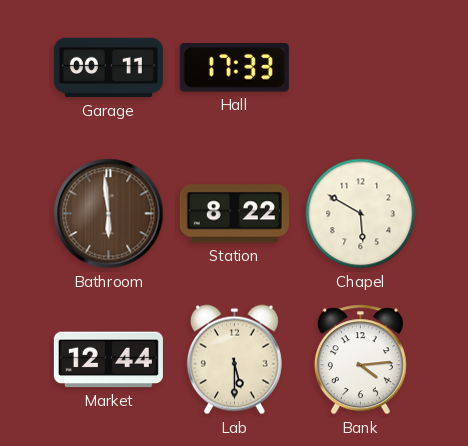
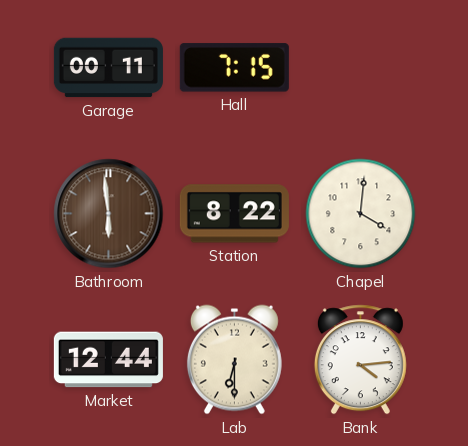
Hall: 17:33 -> 7:15 (234, 68)
Chapel: 5:50 -> 4:01 (361, 214)
Lab: 5:30 -> 6:30 (234, 360)
